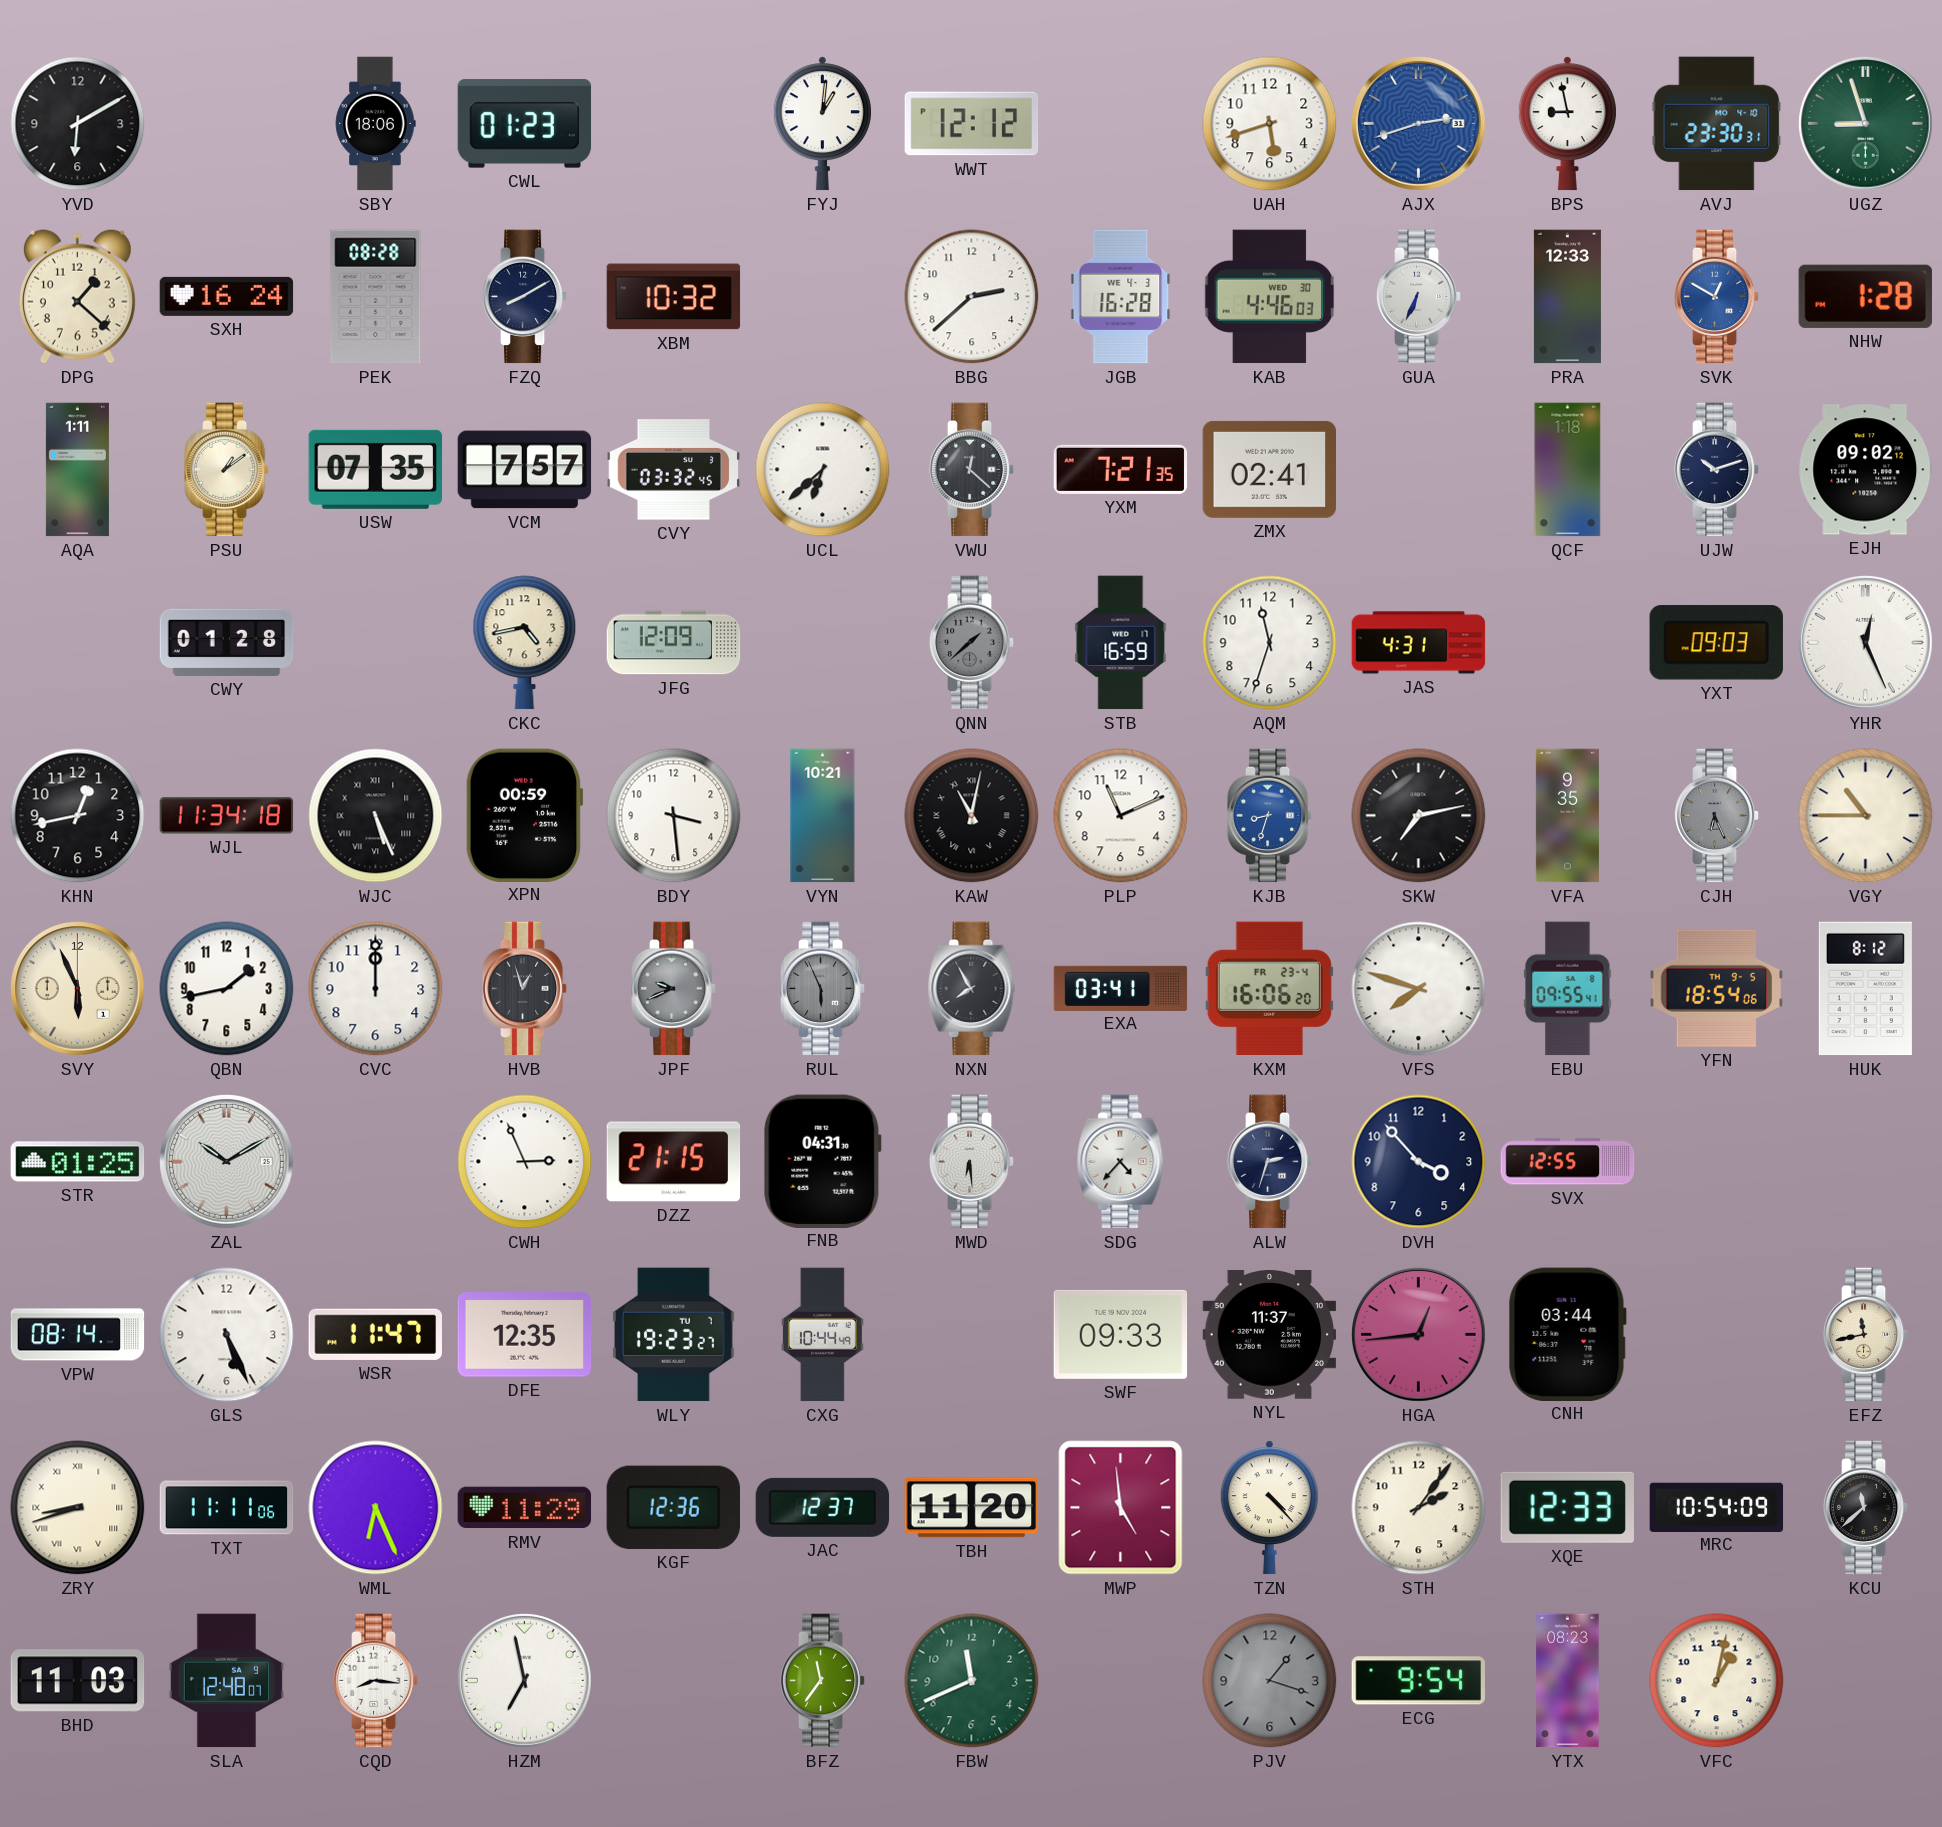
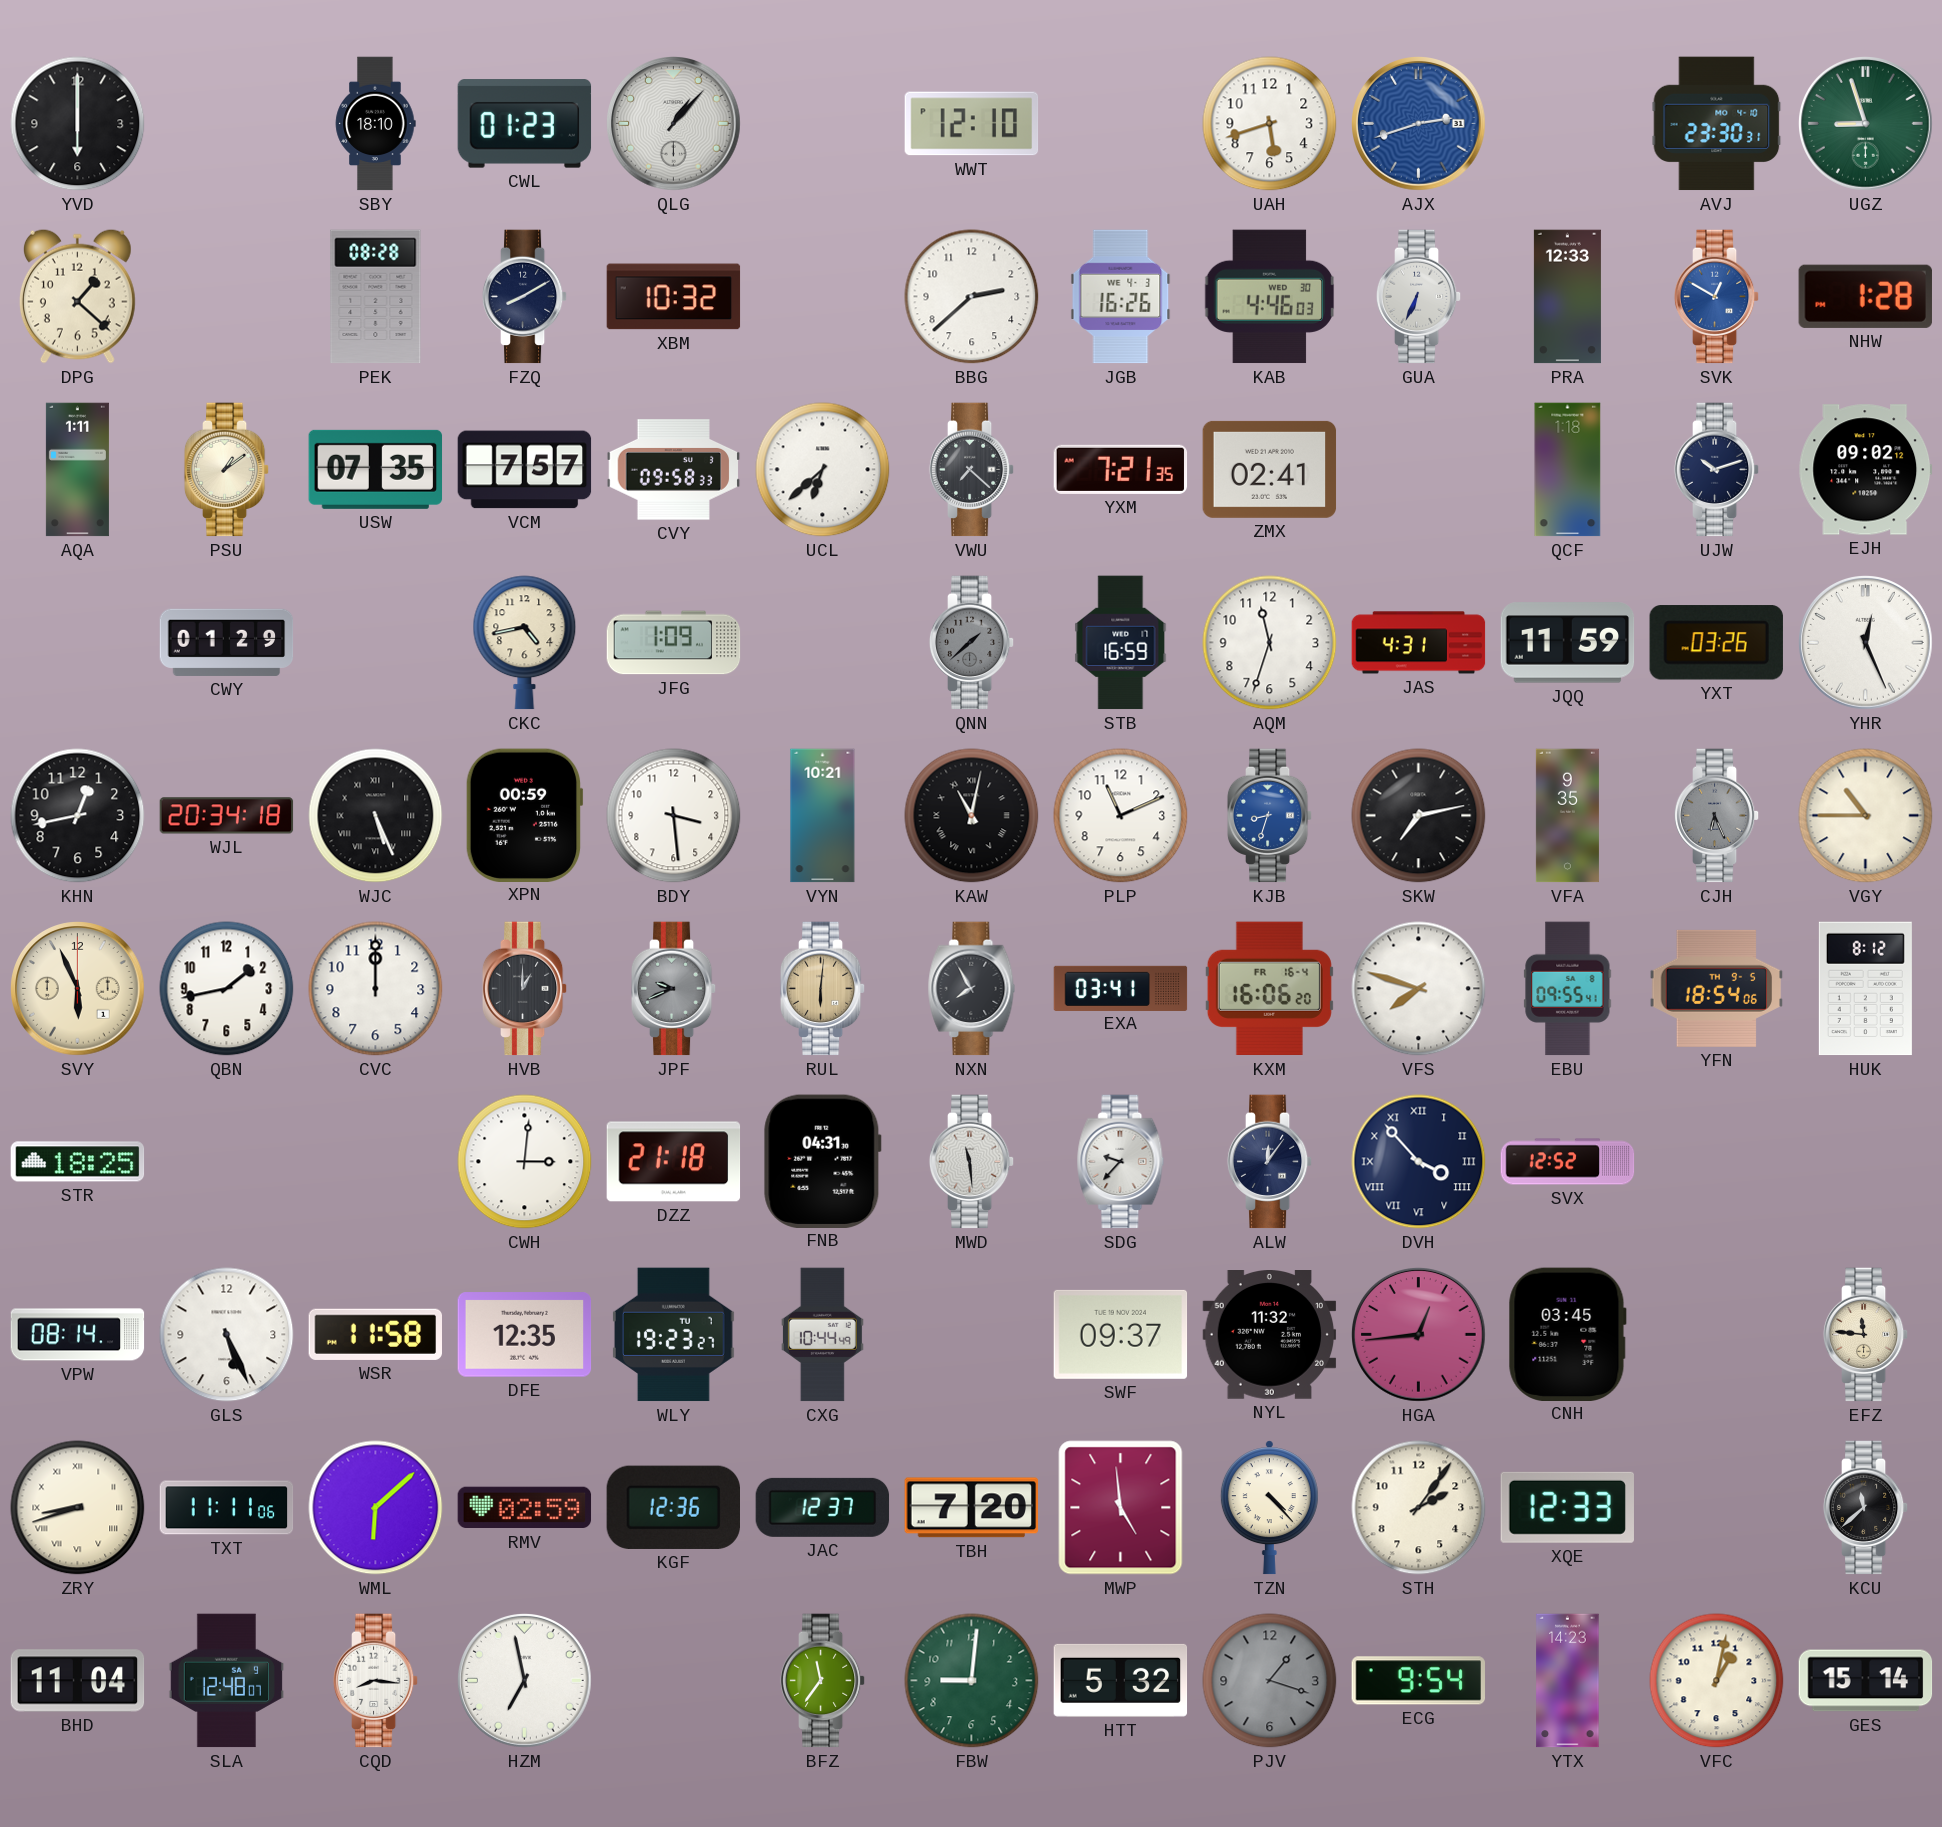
YVD: 6:10 -> 6:00 (78, 124)
SBY: 18:06 -> 18:10 (375, 124)
QLG: none -> 1:07 (674, 124)
FYJ: 1:01 -> none (822, 124)
WWT: 12:12 -> 12:10 (972, 124)
BPS: 8:58 -> none (1567, 124)
SXH: 16:24 -> none (227, 296)
JGB: 16:28 -> 16:26 (1121, 297)
CVY: 03:32 -> 09:58 (674, 470)
VWU: 12:22 -> 7:22 (972, 470)
CWY: 01:28 -> 01:29 (227, 642)
JFG: 12:09 -> 1:09 (674, 643)
JQQ: none -> 11:59 (1568, 643)
YXT: 09:03 -> 03:26 (1716, 643)
WJL: 11:34 -> 20:34 (227, 816)
HVB: 12:57 -> 1:00 (525, 989)
RUL: 5:56 -> 6:01 (823, 989)
RUL dial: grey -> champagne (823, 989)
KXM date: FR 23-4 -> FR 16-4 (1269, 989)
STR: 01:25 -> 18:25 (78, 1162)
ZAL: 10:10 -> none (227, 1162)
CWH: 2:56 -> 3:01 (525, 1162)
DZZ: 21:15 -> 21:18 (674, 1162)
MWD: 6:29 -> 11:29 (972, 1162)
SDG: 4:37 -> 9:37 (1121, 1162)
ALW: 2:33 -> 12:06 (1270, 1162)
DVH numerals: Arabic -> Roman (1419, 1162)
SVX: 12:55 -> 12:52 (1568, 1162)
WSR: 11:47 -> 11:58 (376, 1334)
SWF: 09:33 -> 09:37 (1121, 1334)
NYL: 11:37 -> 11:32 (1270, 1335)
CNH: 03:44 -> 03:45 (1567, 1334)
EFZ: 11:43 -> 11:46 (1866, 1335)
WML: 6:26 -> 6:08 (376, 1508)
RMV: 11:29 -> 02:59 (525, 1508)
TBH: 11:20 -> 7:20 (972, 1508)
MRC: 10:54 -> none (1717, 1507)
BHD: 11:03 -> 11:04 (78, 1681)
FBW: 11:41 -> 9:01 (972, 1681)
HTT: none -> 5:32 (1121, 1680)
YTX: 08:23 -> 14:23 (1568, 1681)
GES: none -> 15:14 (1866, 1681)
